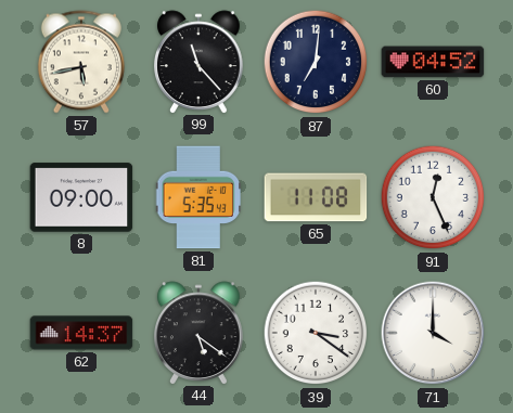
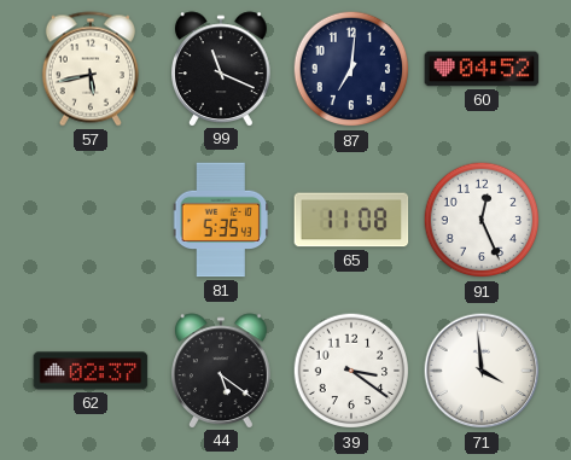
99: 11:23 -> 11:19 (222, 69)
8: 09:00 -> none (81, 197)
62: 14:37 -> 02:37 (91, 371)
71: 4:00 -> 3:59 (482, 371)
